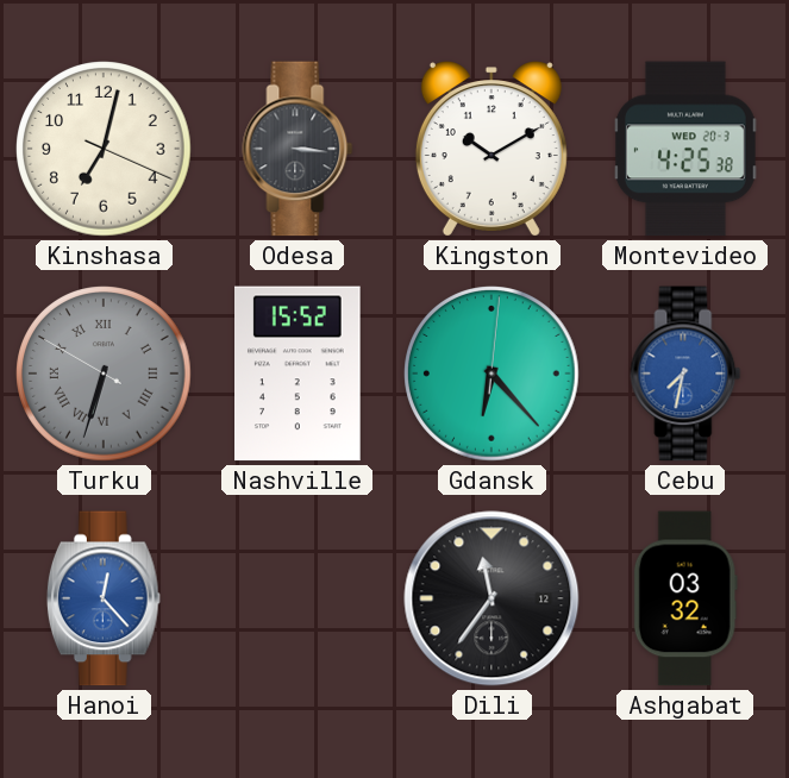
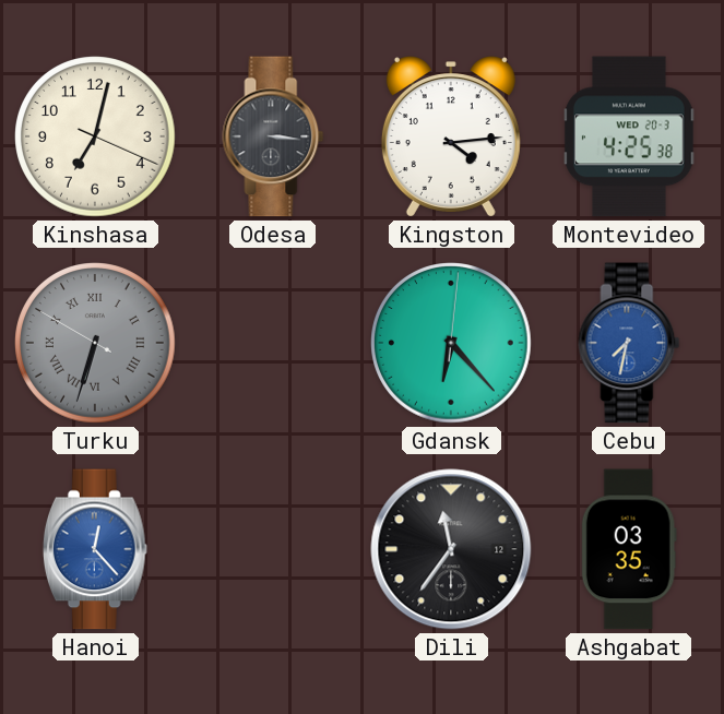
Kingston: 10:10 -> 4:14 (451, 136)
Nashville: 15:52 -> none (299, 374)
Ashgabat: 03:32 -> 03:35 (629, 549)
